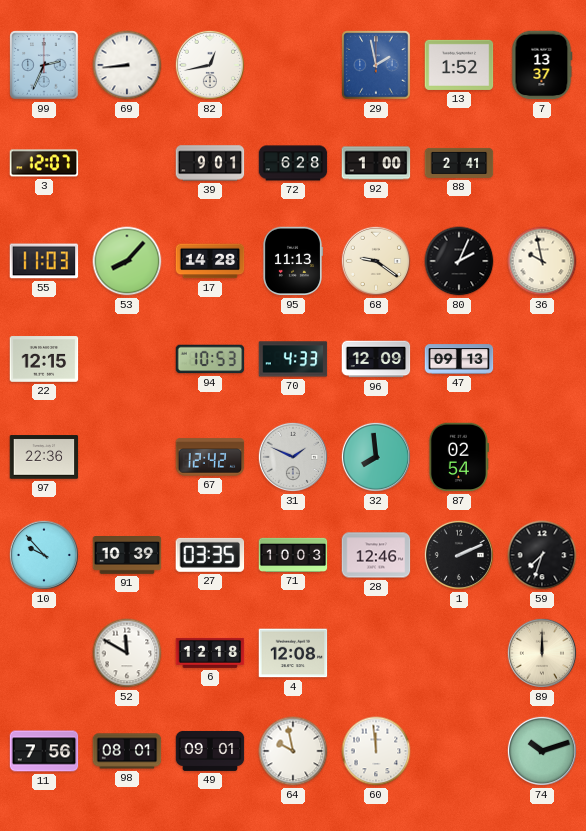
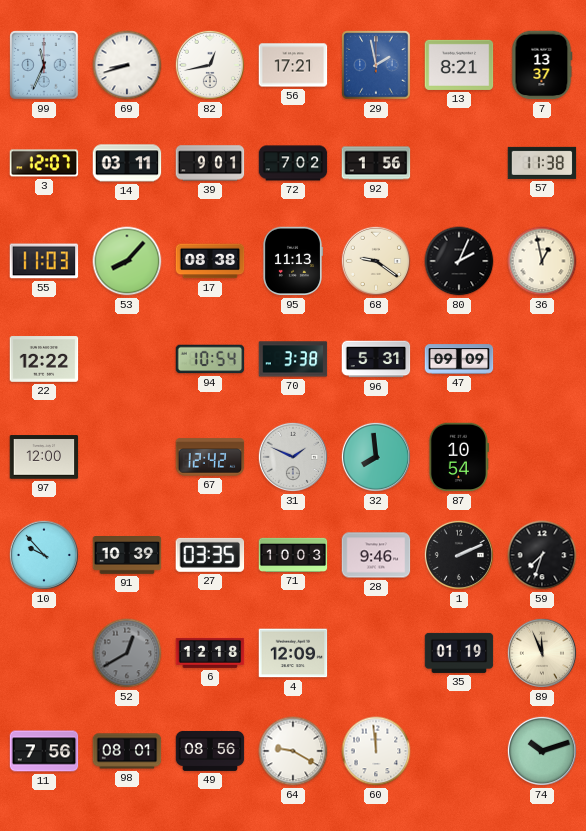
99: 2:34 -> 11:34 (44, 65)
69: 8:44 -> 8:42 (127, 65)
56: none -> 17:21 (293, 65)
13: 1:52 -> 8:21 (459, 65)
14: none -> 03:11 (127, 163)
72: 6:28 -> 7:02 (293, 163)
92: 1:00 -> 1:56 (376, 163)
88: 2:41 -> none (459, 163)
57: none -> 11:38 (542, 163)
17: 14:28 -> 08:38 (210, 261)
36: 9:58 -> 12:58 (542, 261)
22: 12:15 -> 12:22 (44, 359)
94: 10:53 -> 10:54 (210, 359)
70: 4:33 -> 3:38 (293, 359)
96: 12:09 -> 5:31 (376, 359)
47: 09:13 -> 09:09 (459, 359)
97: 22:36 -> 12:00 (44, 457)
87: 02:54 -> 10:54 (458, 457)
28: 12:46 -> 9:46 (376, 555)
52: 11:50 -> 12:40 (127, 653)
52 dial: white -> grey (127, 653)
4: 12:08 -> 12:09 (293, 653)
35: none -> 01:19 (459, 653)
89: 12:00 -> 11:56 (542, 653)
49: 09:01 -> 08:56 (210, 751)
64: 9:58 -> 9:20 (293, 751)
